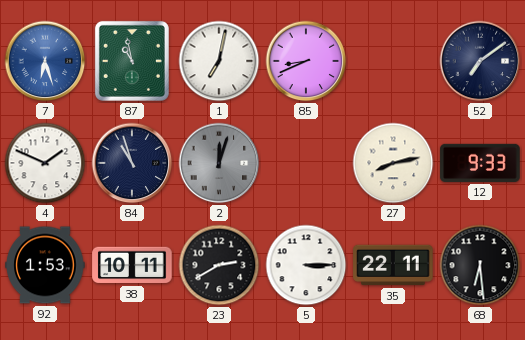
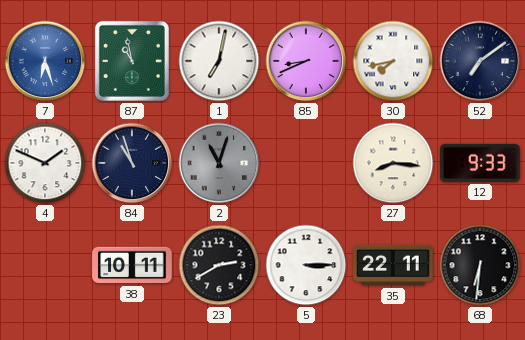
30: none -> 7:43 (393, 61)
2: 12:03 -> 11:03 (219, 163)
27: 8:13 -> 8:16 (393, 163)
92: 1:53 -> none (45, 265)
68: 6:29 -> 6:31 (480, 265)
